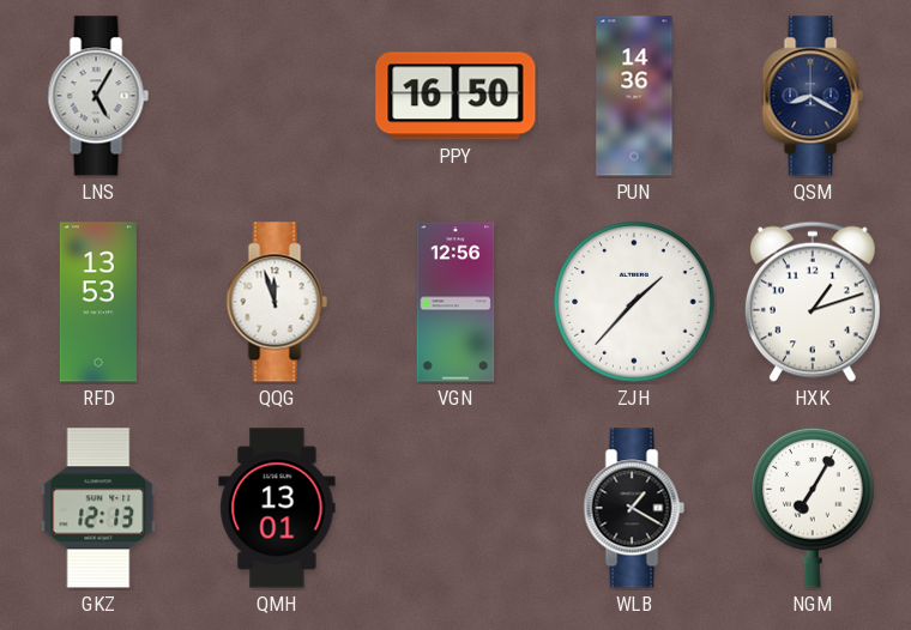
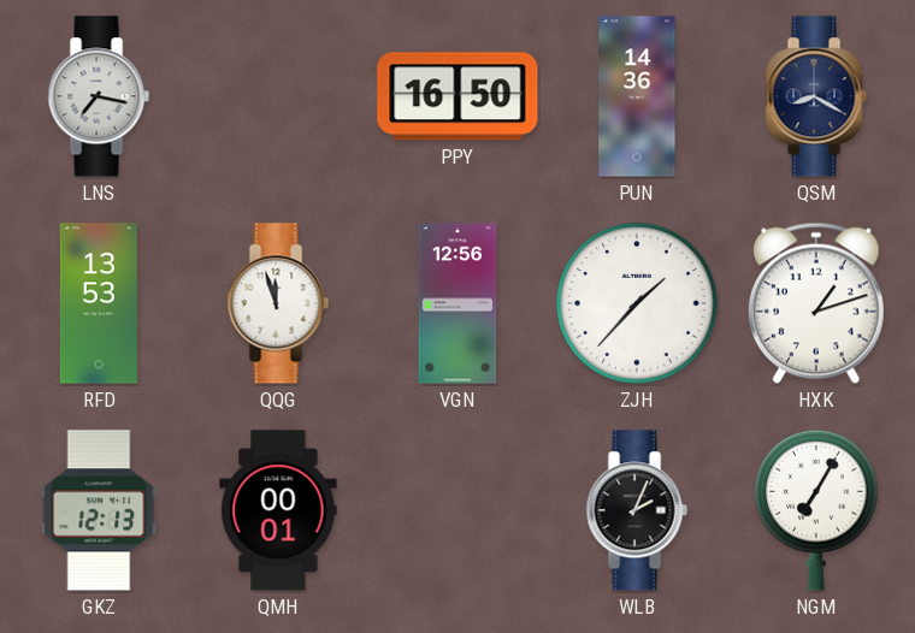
LNS: 5:05 -> 7:17 (99, 96)
QMH: 13:01 -> 00:01 (278, 510)
WLB: 1:20 -> 2:04 (637, 510)
